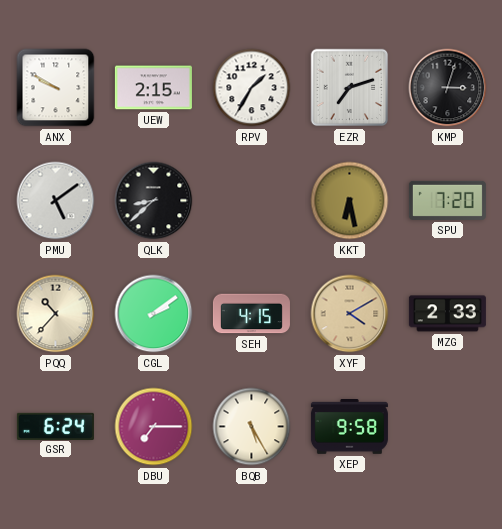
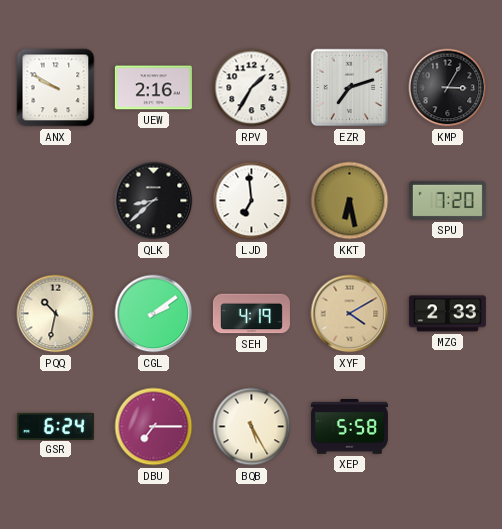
UEW: 2:15 -> 2:16 (153, 88)
KMP: 3:03 -> 3:05 (448, 88)
PMU: 5:09 -> none (56, 201)
LJD: none -> 6:59 (252, 201)
PQQ: 10:37 -> 10:32 (56, 314)
SEH: 4:15 -> 4:19 (251, 314)
XEP: 9:58 -> 5:58 (349, 427)
